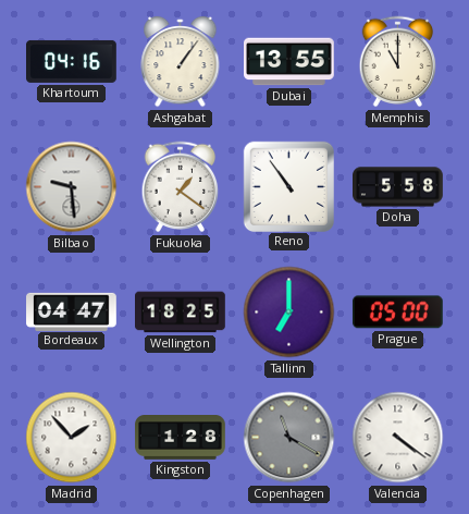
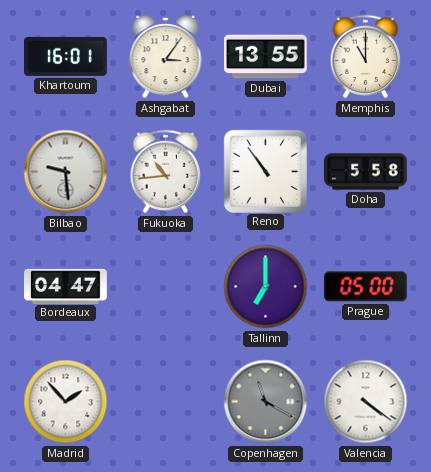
Khartoum: 04:16 -> 16:01 (66, 56)
Ashgabat: 1:06 -> 3:06 (166, 57)
Fukuoka: 1:21 -> 10:44 (166, 172)
Wellington: 18:25 -> none (181, 313)
Kingston: 1:28 -> none (181, 438)
